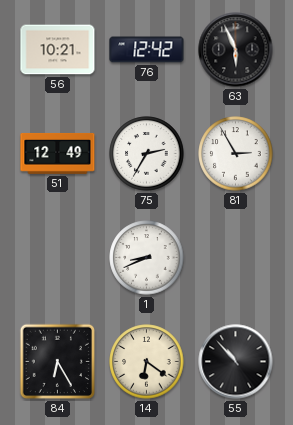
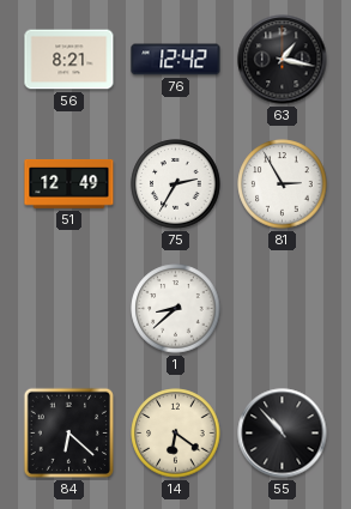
56: 10:21 -> 8:21 (69, 60)
63: 5:56 -> 1:17 (283, 60)
1: 8:41 -> 8:38 (176, 309)
84: 6:25 -> 6:22 (68, 434)
